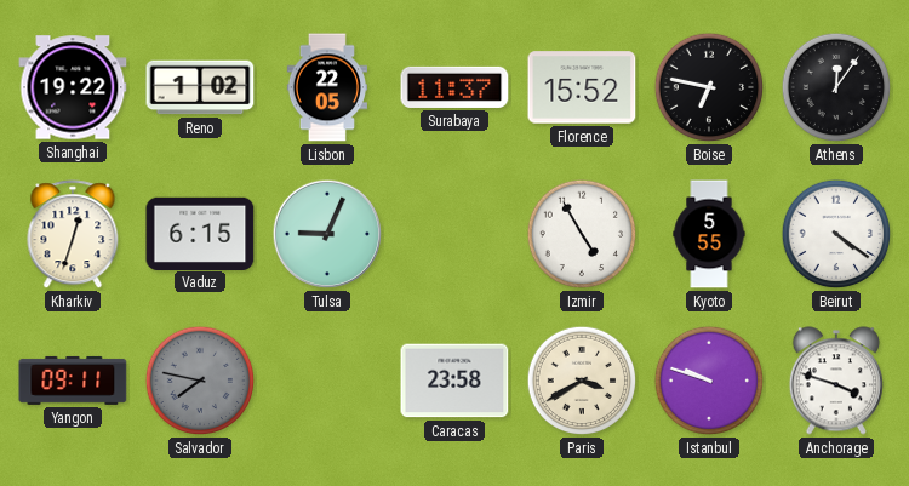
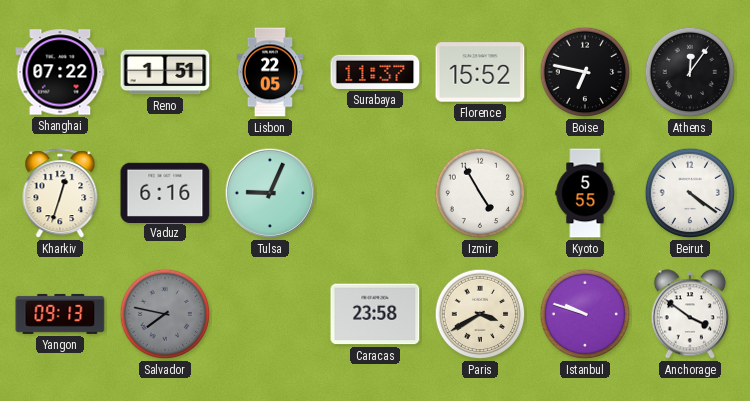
Shanghai: 19:22 -> 07:22 (60, 72)
Reno: 1:02 -> 1:51 (165, 72)
Vaduz: 6:15 -> 6:16 (165, 192)
Yangon: 09:11 -> 09:13 (60, 314)
Anchorage: 3:48 -> 3:51 (690, 314)
